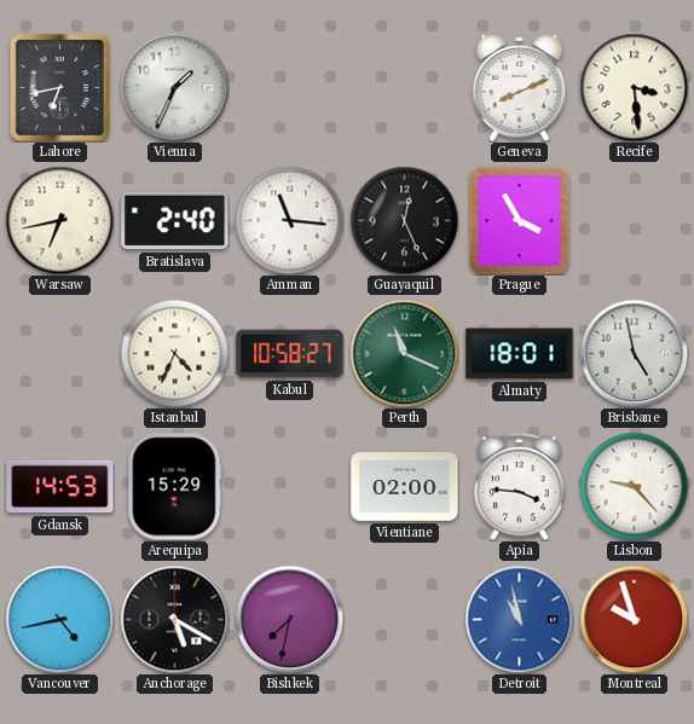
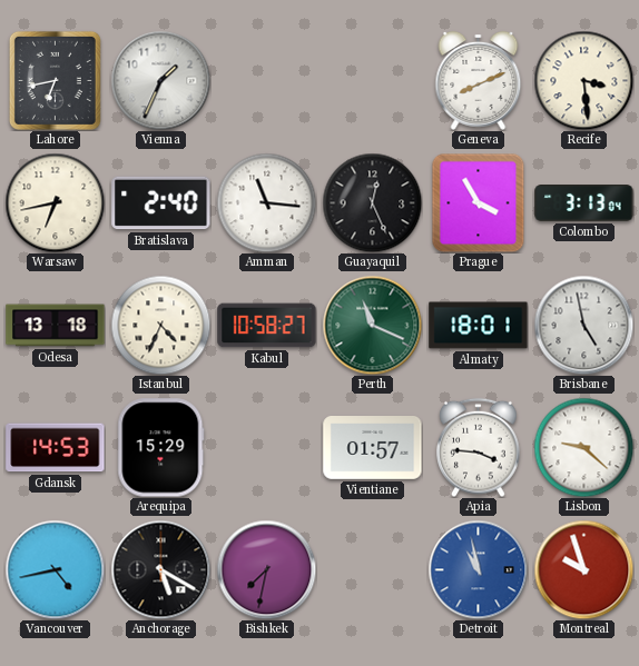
Colombo: none -> 3:13 (584, 203)
Odesa: none -> 13:18 (56, 326)
Vientiane: 02:00 -> 01:57 (373, 448)
Lisbon: 9:23 -> 9:22 (583, 447)
